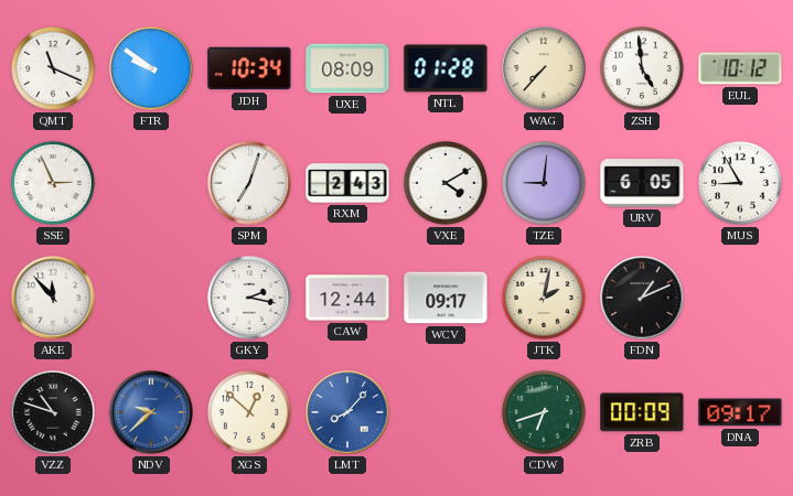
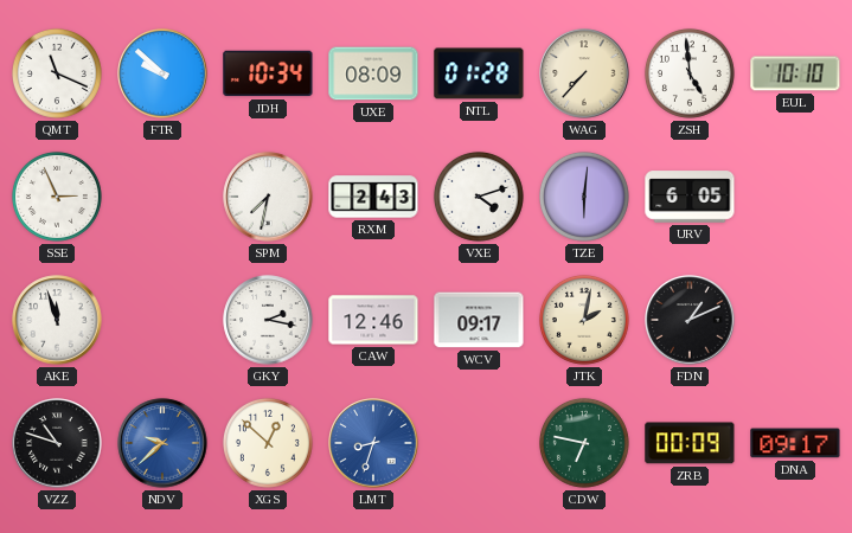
FTR: 9:51 -> 9:52 (162, 73)
EUL: 10:12 -> 10:10 (795, 73)
SPM: 7:03 -> 7:32 (268, 197)
VXE: 4:10 -> 4:12 (479, 197)
TZE: 9:01 -> 6:01 (584, 197)
MUS: 8:55 -> none (740, 183)
AKE: 11:53 -> 11:57 (57, 320)
CAW: 12:44 -> 12:46 (373, 320)
LMT: 8:07 -> 8:33 (373, 443)
CDW: 6:42 -> 6:47 (584, 443)
